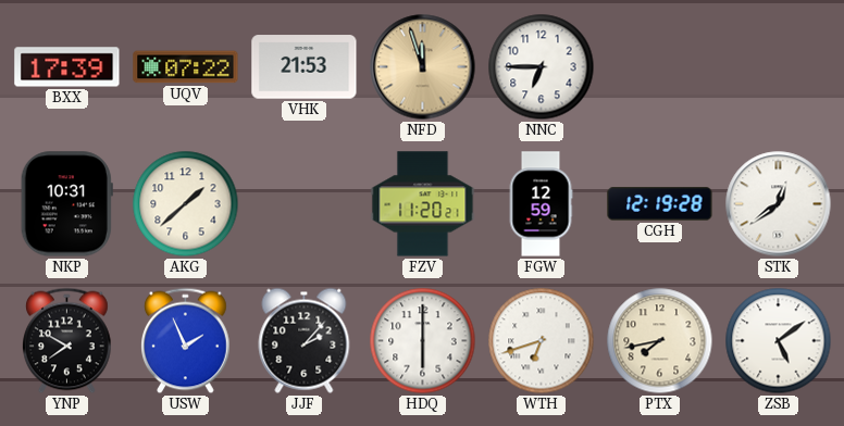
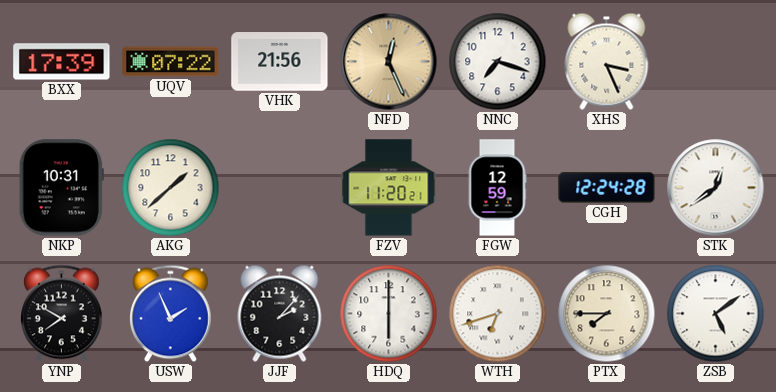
VHK: 21:53 -> 21:56 (280, 62)
NFD: 11:57 -> 12:26 (389, 62)
NNC: 6:45 -> 7:18 (498, 62)
XHS: none -> 3:26 (607, 61)
CGH: 12:19 -> 12:24 (607, 188)
PTX: 7:43 -> 7:45 (607, 314)
